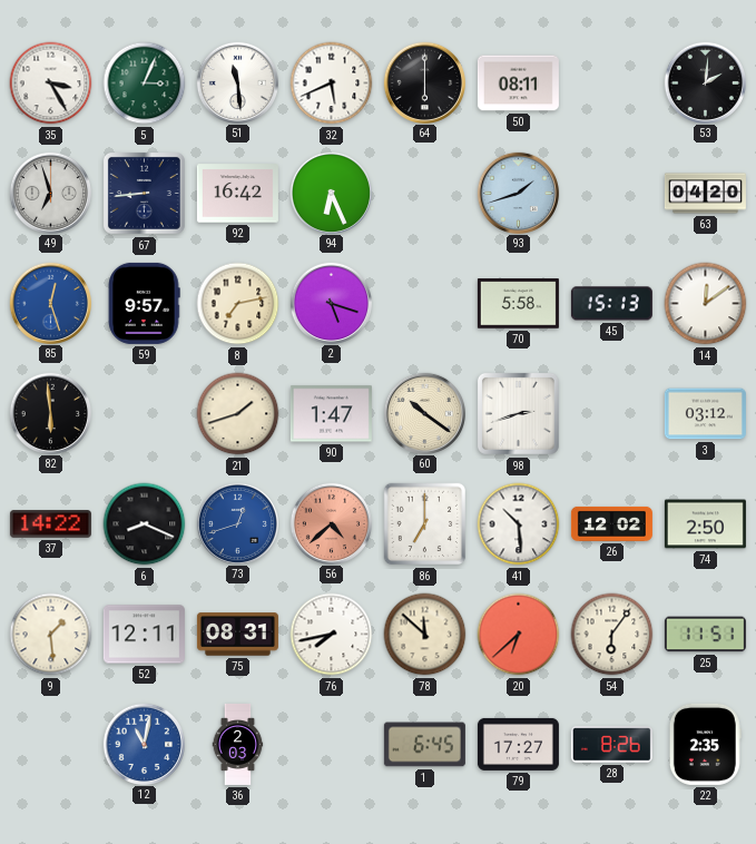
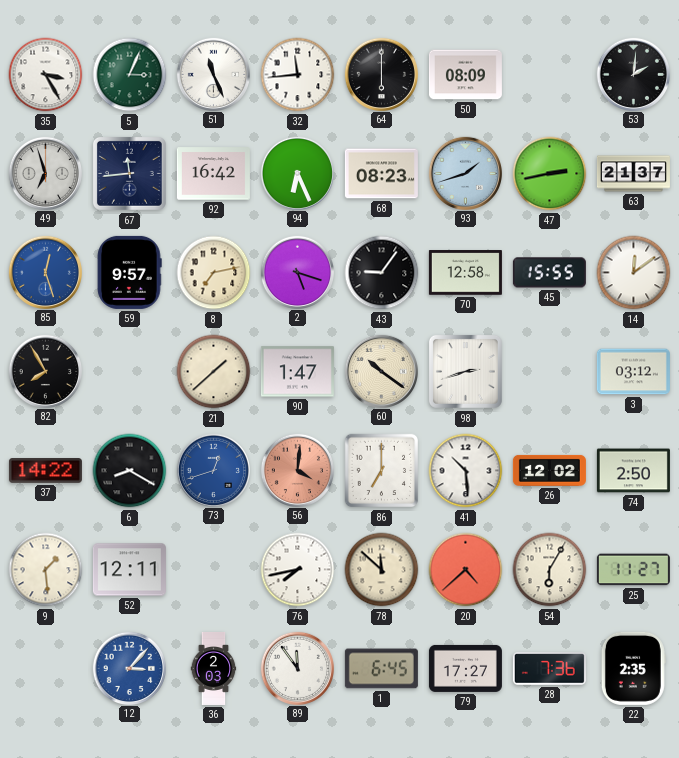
51: 11:29 -> 11:26 (213, 74)
32: 5:41 -> 11:44 (298, 75)
50: 08:11 -> 08:09 (465, 75)
67: 8:44 -> 11:44 (129, 173)
68: none -> 08:23 (381, 174)
47: none -> 2:43 (550, 174)
63: 04:20 -> 21:37 (633, 174)
43: none -> 9:06 (382, 273)
70: 5:58 -> 12:58 (465, 273)
45: 15:13 -> 15:55 (549, 273)
82: 5:59 -> 7:55 (45, 371)
21: 1:42 -> 1:38 (214, 372)
6: 8:19 -> 8:20 (130, 471)
56: 4:38 -> 4:01 (297, 470)
75: 08:31 -> none (237, 635)
20: 6:38 -> 4:38 (466, 570)
54: 6:06 -> 6:05 (550, 570)
25: 11:51 -> 11:27 (633, 570)
12: 11:02 -> 3:07 (129, 668)
89: none -> 11:54 (297, 668)
28: 8:26 -> 7:36 (549, 669)
